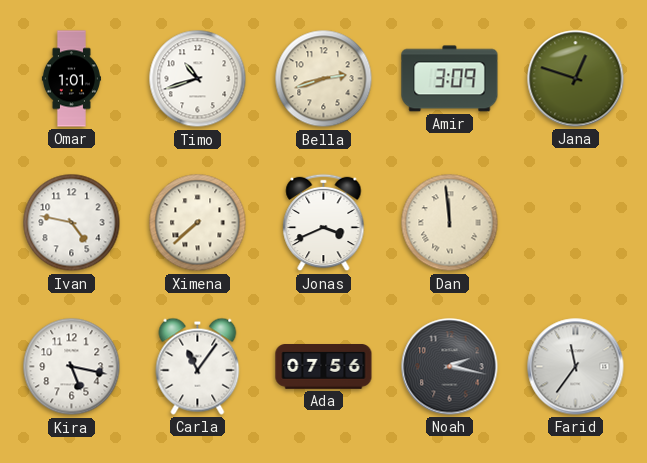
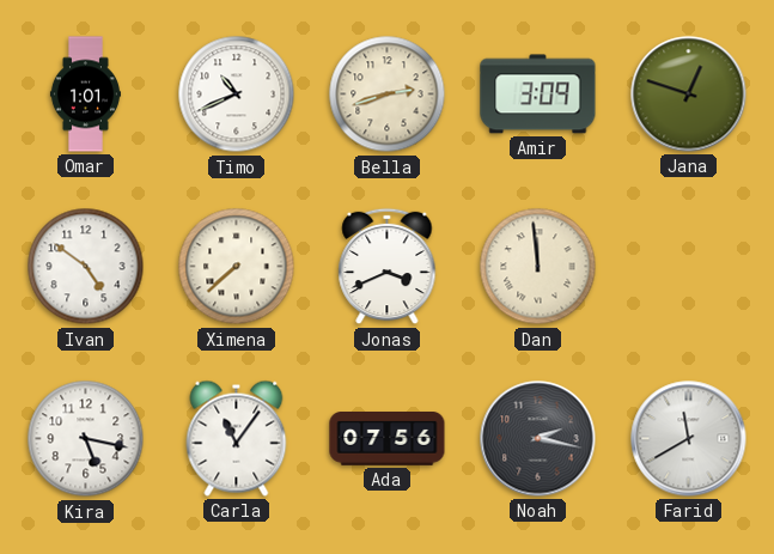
Timo: 10:42 -> 10:41 (237, 95)
Ivan: 4:47 -> 4:51 (86, 267)
Farid: 11:36 -> 11:40 (689, 439)
